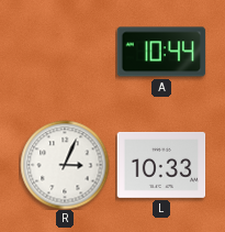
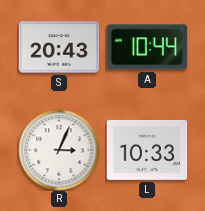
S: none -> 20:43 (59, 47)
